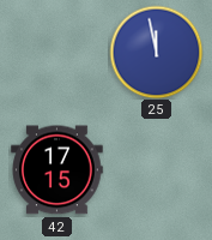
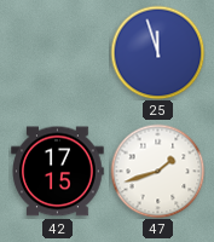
25: 11:58 -> 11:57 (157, 52)
47: none -> 1:42 (157, 171)
